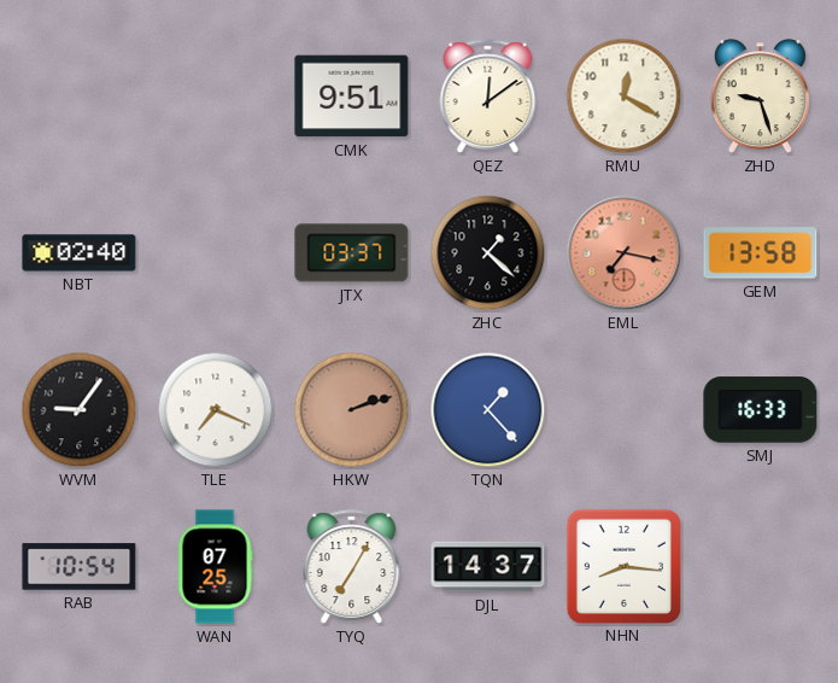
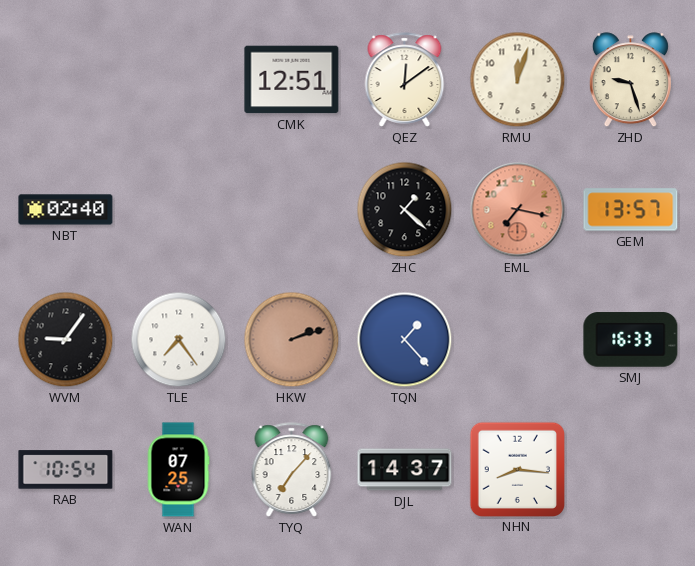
CMK: 9:51 -> 12:51 (292, 80)
RMU: 12:20 -> 12:03 (518, 80)
JTX: 03:37 -> none (352, 253)
GEM: 13:58 -> 13:57 (631, 210)
TLE: 7:19 -> 7:24 (179, 340)
TYQ: 7:05 -> 7:07 (292, 470)
